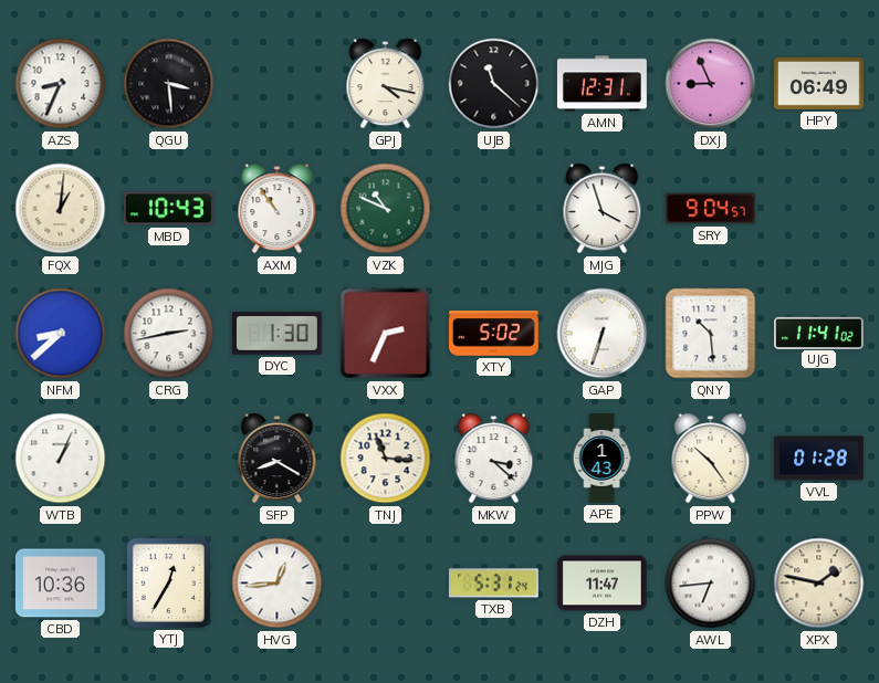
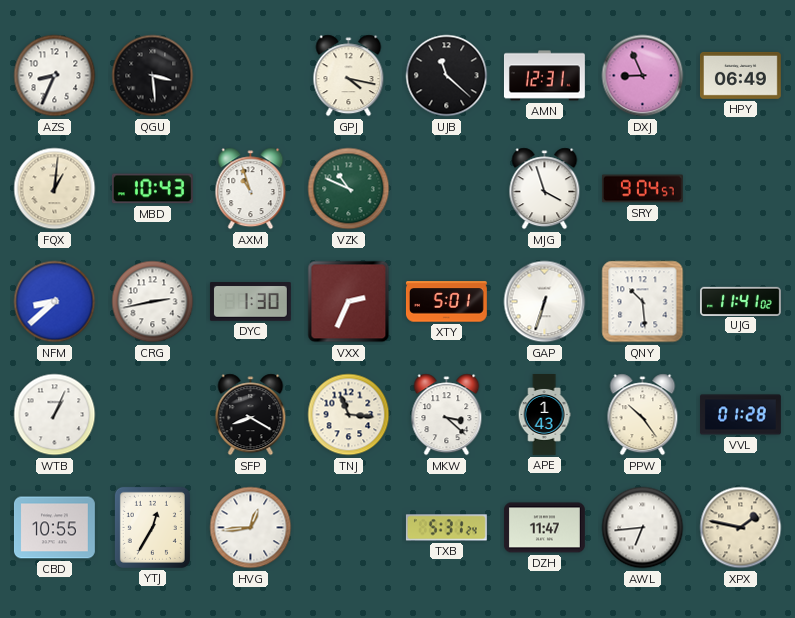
AXM: 10:54 -> 10:57 (251, 189)
XTY: 5:02 -> 5:01 (446, 302)
CBD: 10:36 -> 10:55 (54, 528)
